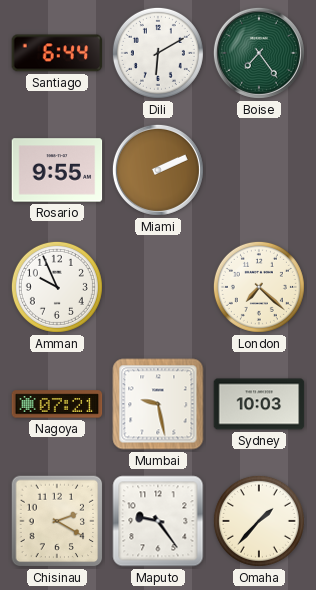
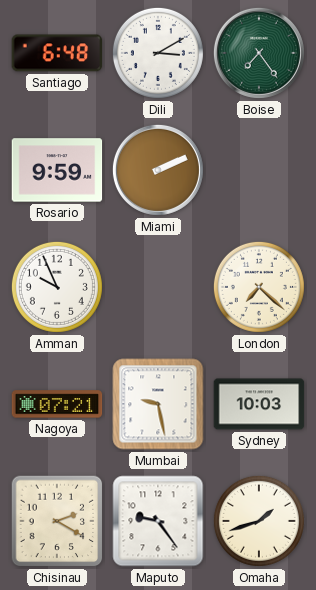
Santiago: 6:44 -> 6:48 (57, 53)
Dili: 6:10 -> 3:10 (158, 53)
Rosario: 9:55 -> 9:59 (57, 170)
Omaha: 1:37 -> 1:42 (259, 521)
